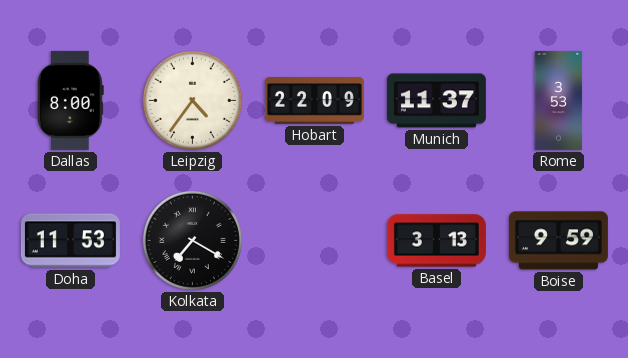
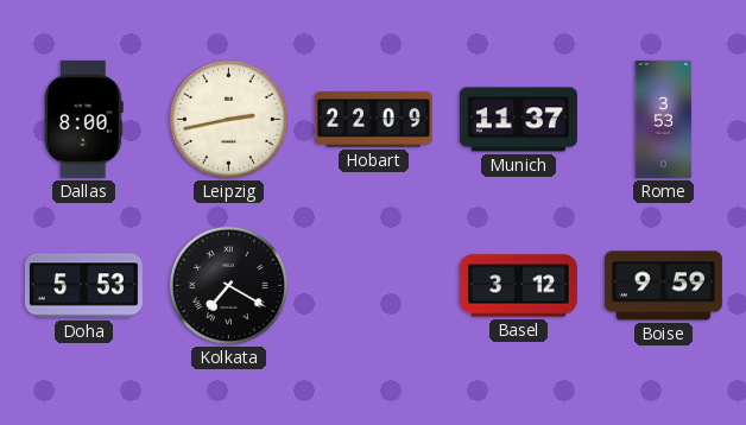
Leipzig: 4:36 -> 2:43 (228, 119)
Doha: 11:53 -> 5:53 (83, 286)
Basel: 3:13 -> 3:12 (518, 286)
